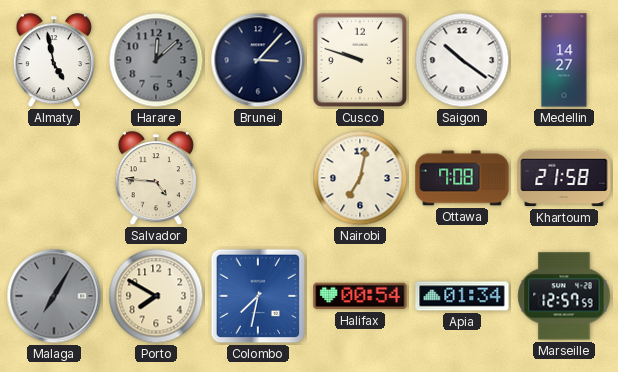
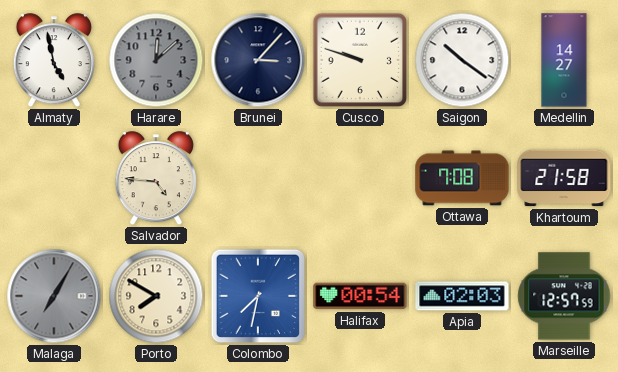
Nairobi: 7:02 -> none (360, 178)
Apia: 01:34 -> 02:03 (462, 296)
